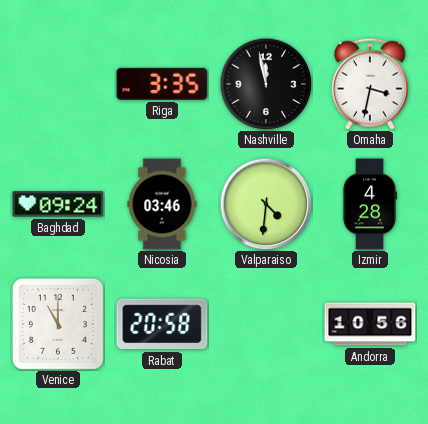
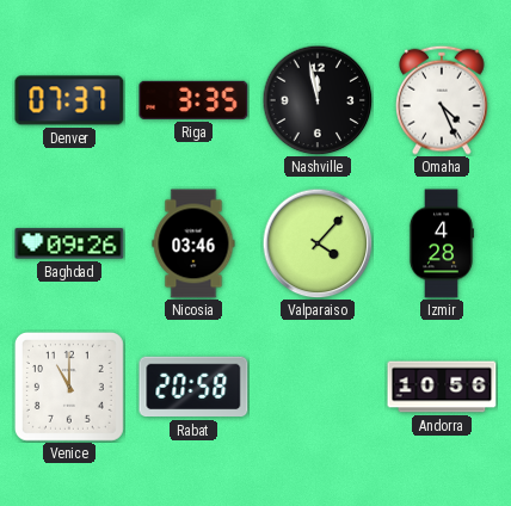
Denver: none -> 07:37 (69, 100)
Omaha: 3:32 -> 4:26 (442, 100)
Baghdad: 09:24 -> 09:26 (69, 243)
Valparaiso: 4:31 -> 4:07 (318, 243)
